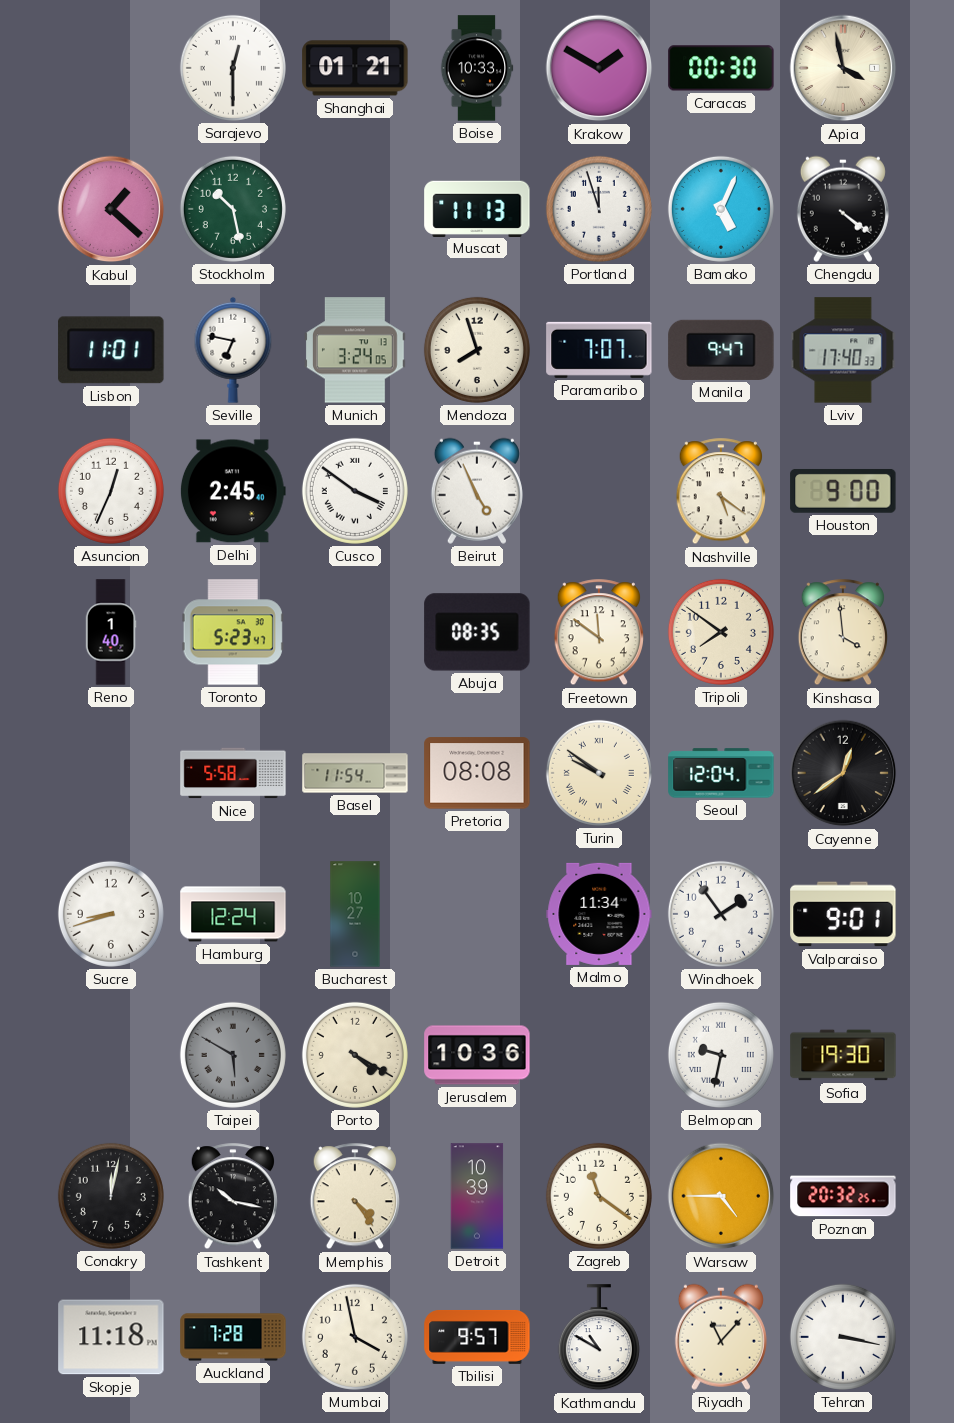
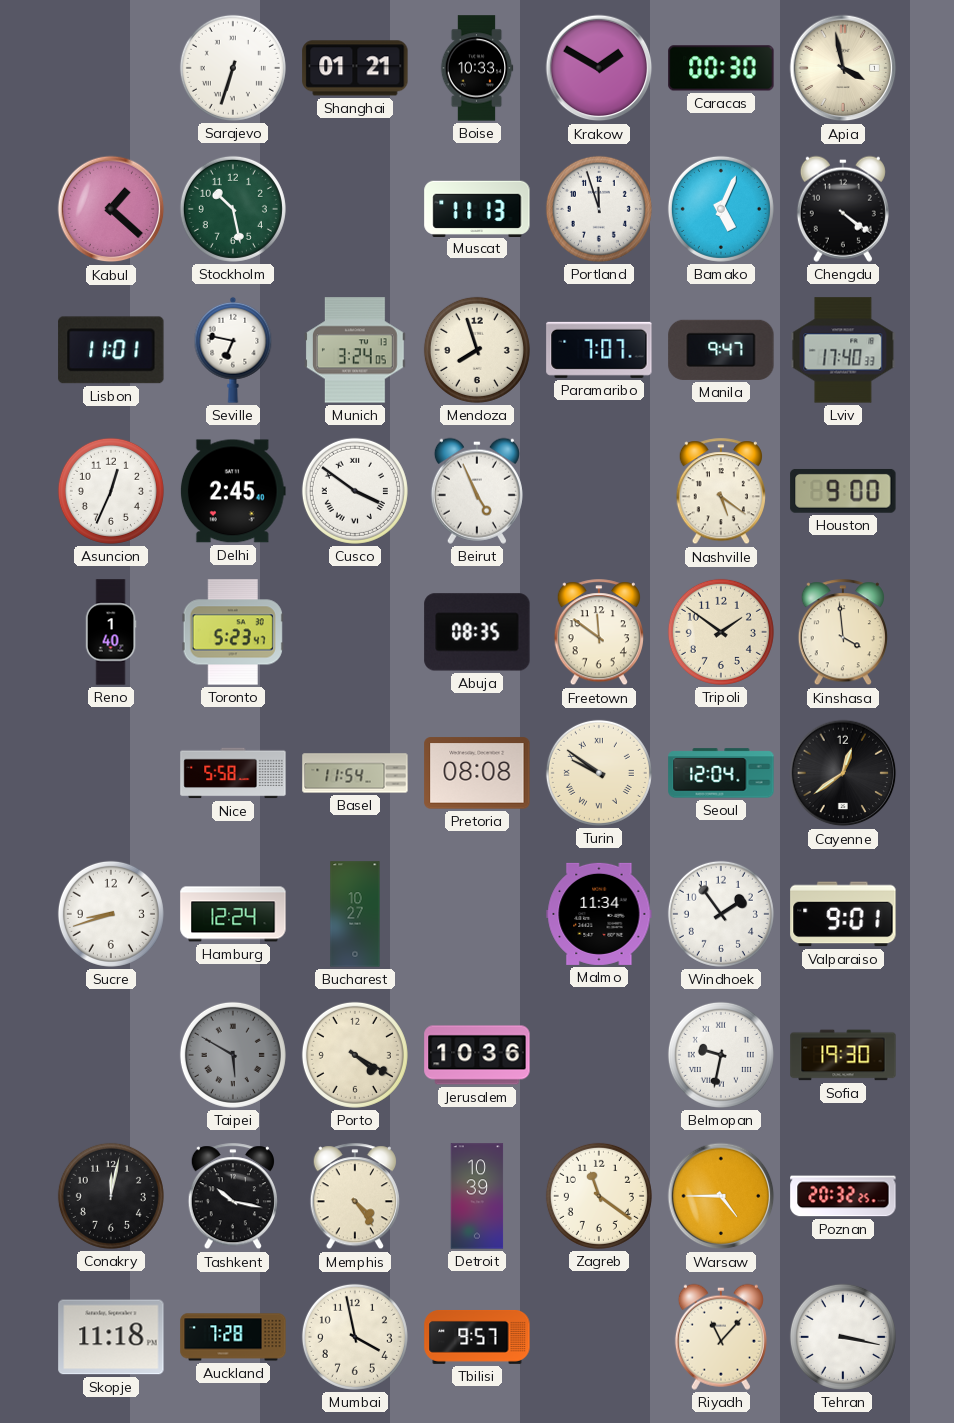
Sarajevo: 12:30 -> 6:33 (233, 68)
Tripoli: 7:51 -> 1:51 (721, 632)
Kathmandu: 10:50 -> none (599, 1338)
